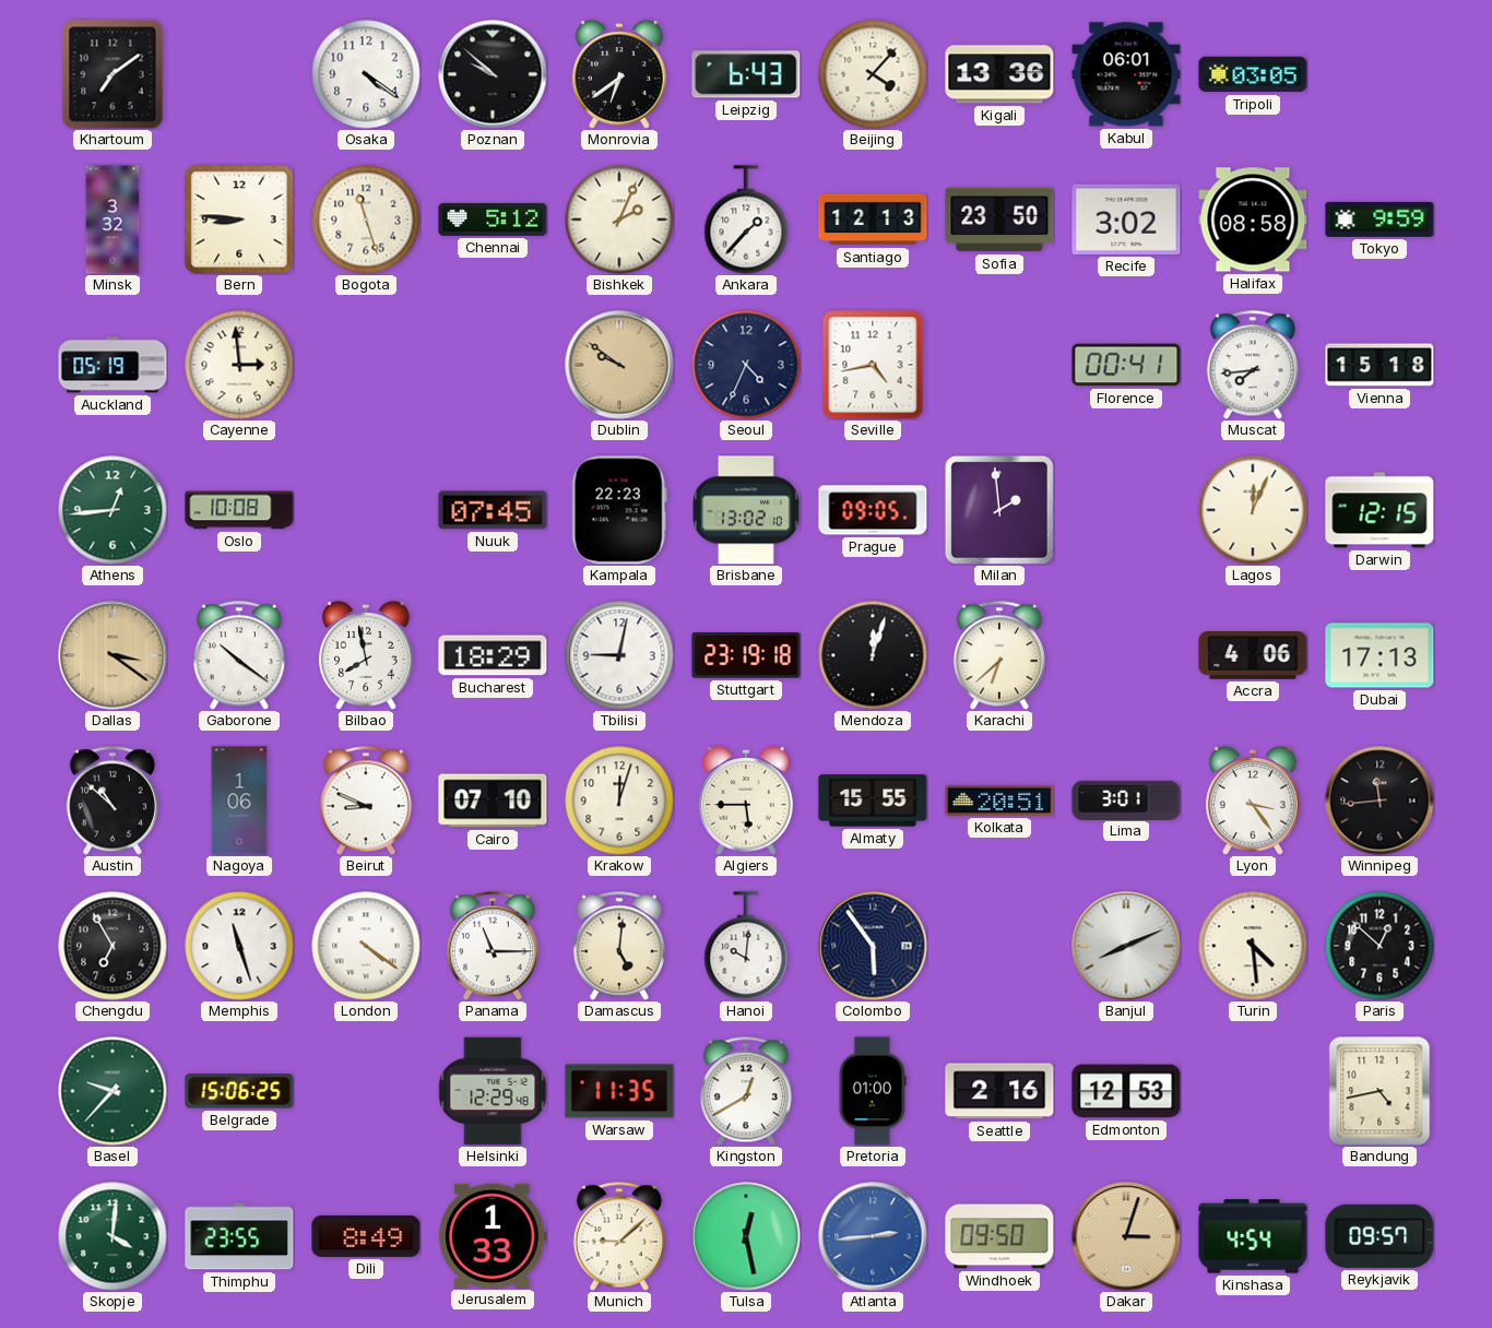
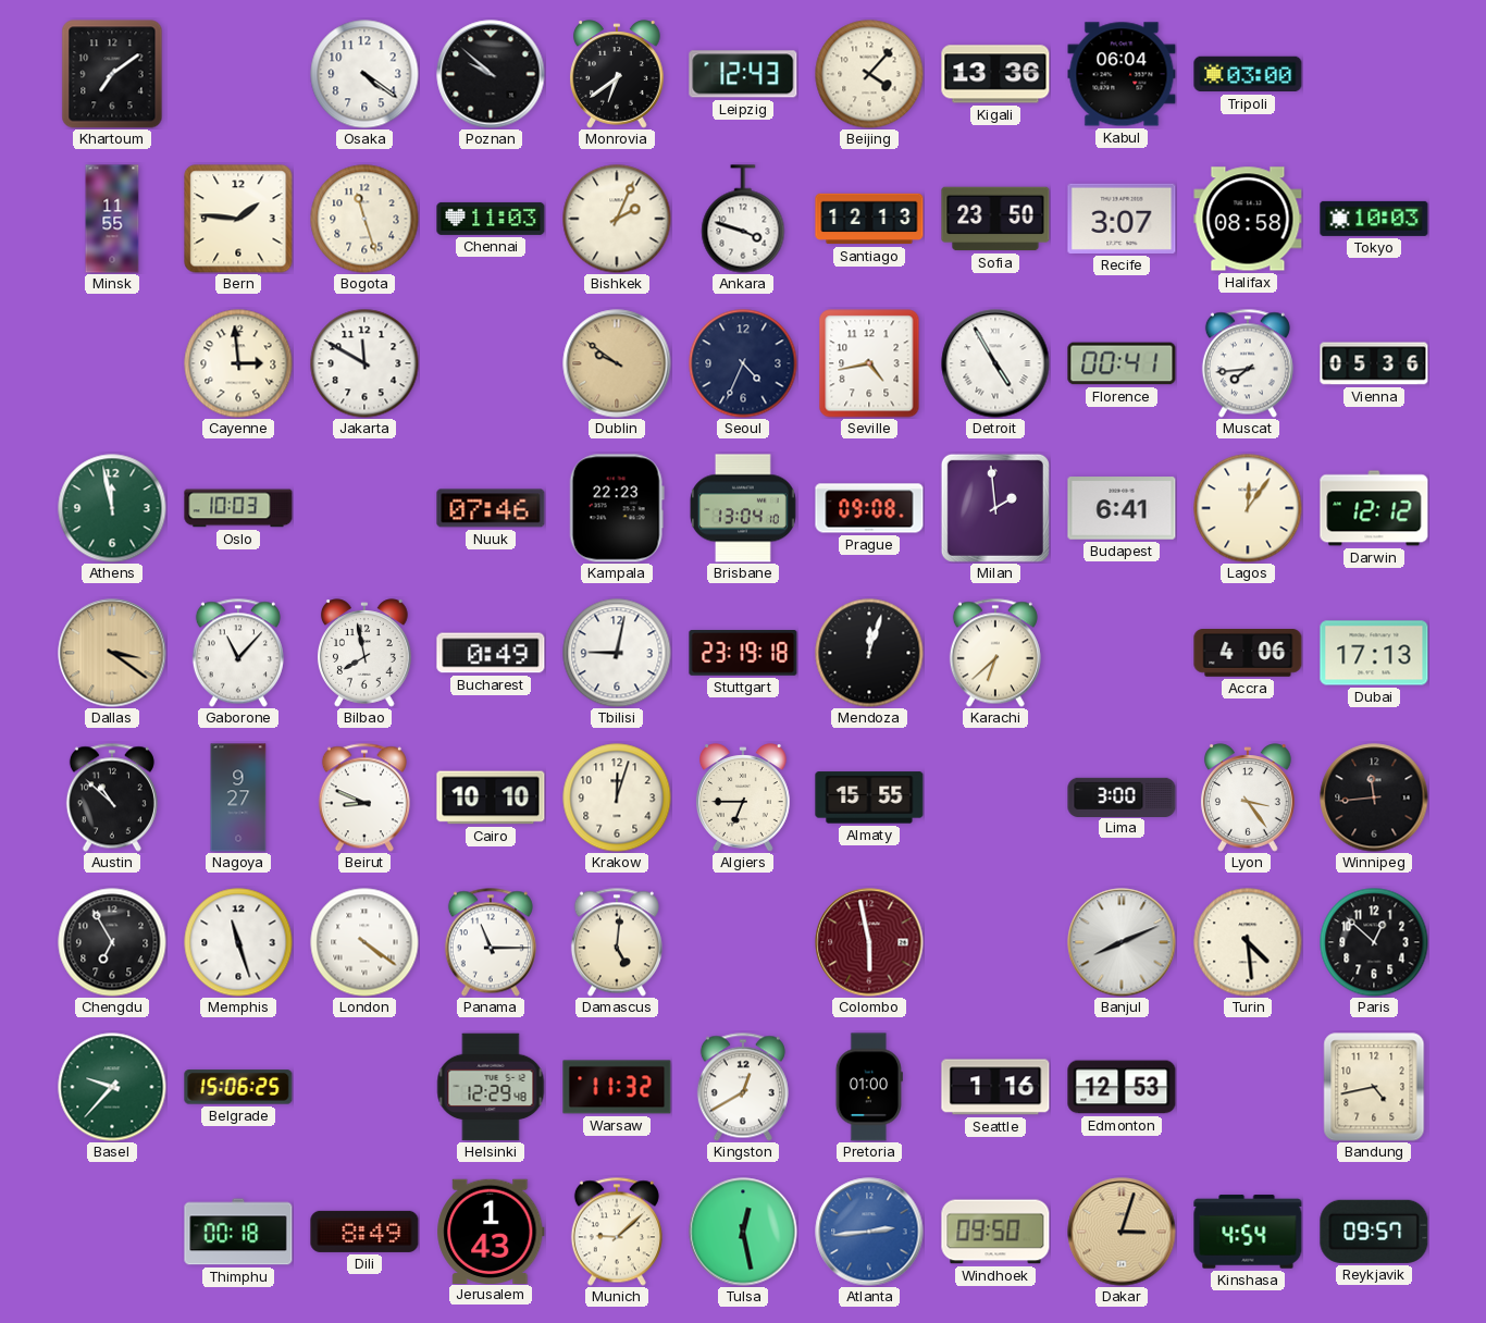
Leipzig: 6:43 -> 12:43 (743, 74)
Kabul: 06:01 -> 06:04 (1122, 74)
Tripoli: 03:05 -> 03:00 (1248, 74)
Minsk: 3:32 -> 11:55 (112, 219)
Bern: 8:46 -> 1:46 (238, 219)
Chennai: 5:12 -> 11:03 (491, 219)
Ankara: 1:37 -> 3:48 (743, 219)
Recife: 3:02 -> 3:07 (1122, 219)
Tokyo: 9:59 -> 10:03 (1374, 219)
Auckland: 05:19 -> none (113, 365)
Jakarta: none -> 11:50 (364, 363)
Detroit: none -> 4:55 (995, 363)
Vienna: 15:18 -> 05:36 (1374, 363)
Athens: 12:44 -> 11:58 (112, 508)
Oslo: 10:08 -> 10:03 (238, 508)
Nuuk: 07:45 -> 07:46 (491, 508)
Brisbane: 13:02 -> 13:04 (743, 508)
Prague: 09:05 -> 09:08 (869, 508)
Budapest: none -> 6:41 (1122, 508)
Lagos: 12:04 -> 12:06 (1248, 508)
Darwin: 12:15 -> 12:12 (1374, 508)
Gaborone: 10:21 -> 11:07 (238, 653)
Bucharest: 18:29 -> 0:49 (491, 653)
Nagoya: 1:06 -> 9:27 (238, 797)
Cairo: 07:10 -> 10:10 (491, 797)
Algiers: 5:45 -> 6:45 (743, 797)
Kolkata: 20:51 -> none (999, 801)
Lima: 3:01 -> 3:00 (1122, 796)
Hanoi: 10:01 -> none (746, 946)
Colombo: 5:54 -> 5:58 (869, 942)
Colombo dial: navy -> burgundy (869, 942)
Warsaw: 11:35 -> 11:32 (617, 1087)
Seattle: 2:16 -> 1:16 (995, 1087)
Skopje: 4:01 -> none (113, 1236)
Thimphu: 23:55 -> 00:18 (238, 1232)
Jerusalem: 1:33 -> 1:43 (491, 1231)
